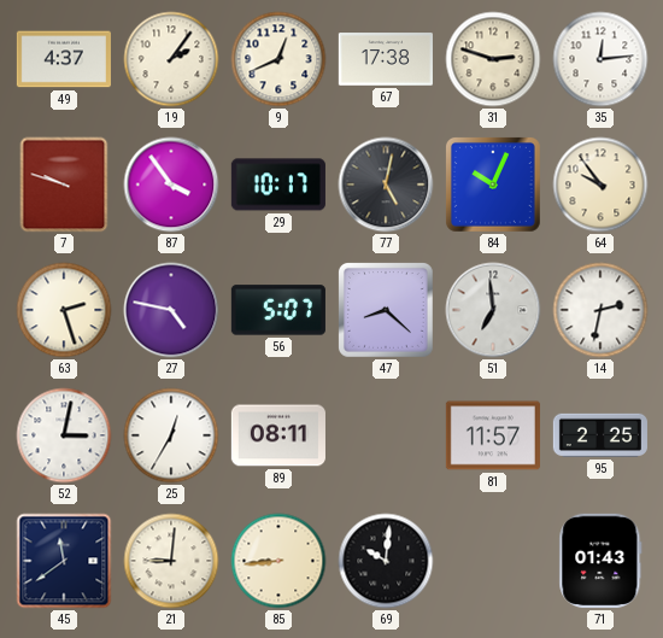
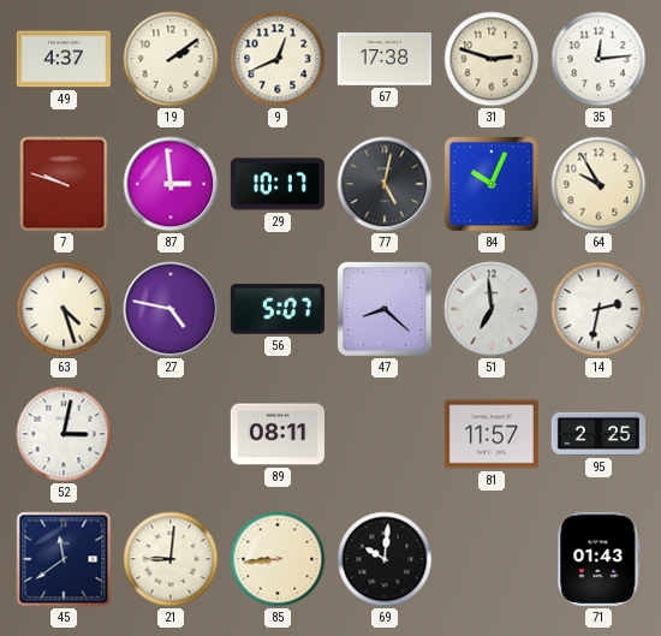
19: 2:06 -> 2:09 (171, 59)
87: 3:54 -> 2:59 (171, 184)
64: 9:54 -> 9:55 (599, 184)
63: 2:27 -> 4:27 (64, 309)
25: 12:35 -> none (171, 435)
